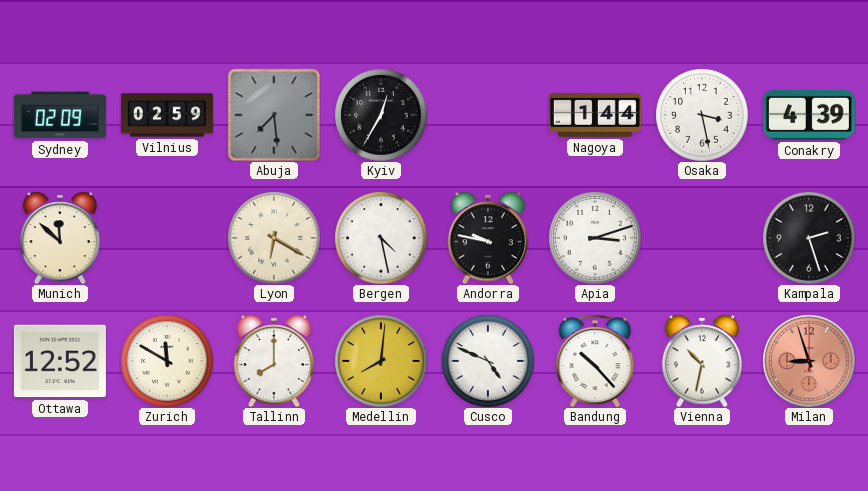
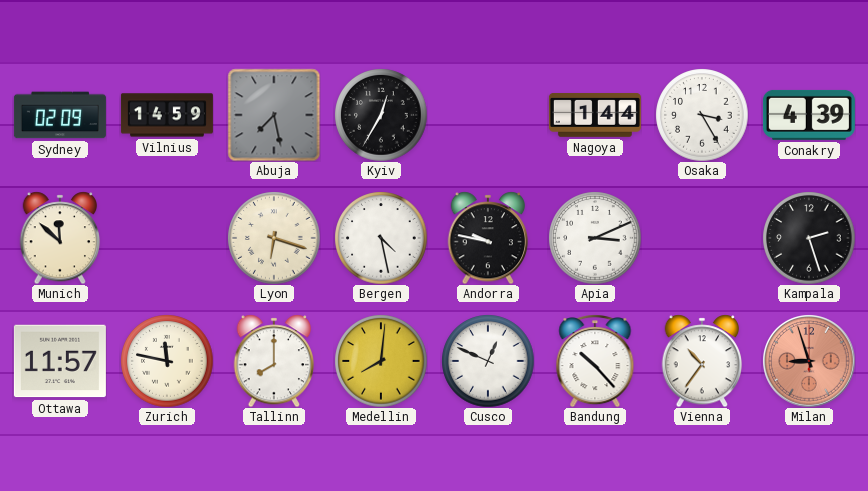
Vilnius: 02:59 -> 14:59 (167, 115)
Abuja: 7:29 -> 7:28 (274, 115)
Osaka: 3:28 -> 3:25 (702, 115)
Lyon: 6:20 -> 6:18 (274, 238)
Apia: 3:12 -> 3:11 (595, 238)
Ottawa: 12:52 -> 11:57 (60, 361)
Zurich: 11:50 -> 11:47 (167, 361)
Cusco: 4:49 -> 12:49 (488, 361)
Vienna: 10:32 -> 10:36 (702, 361)
